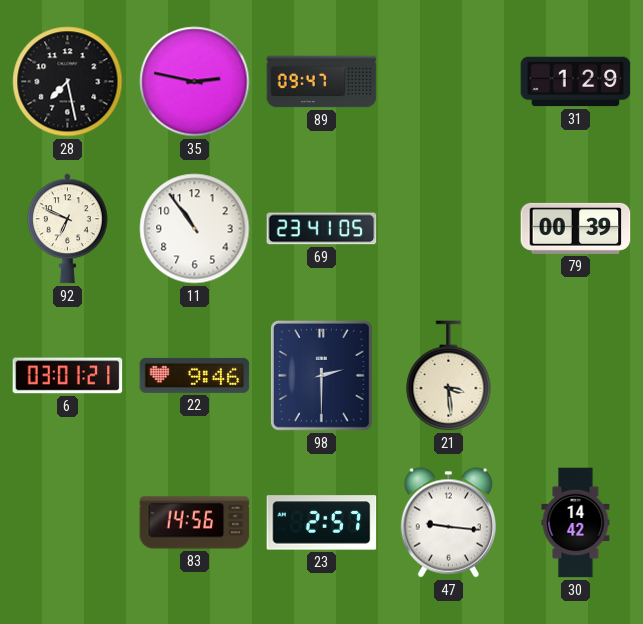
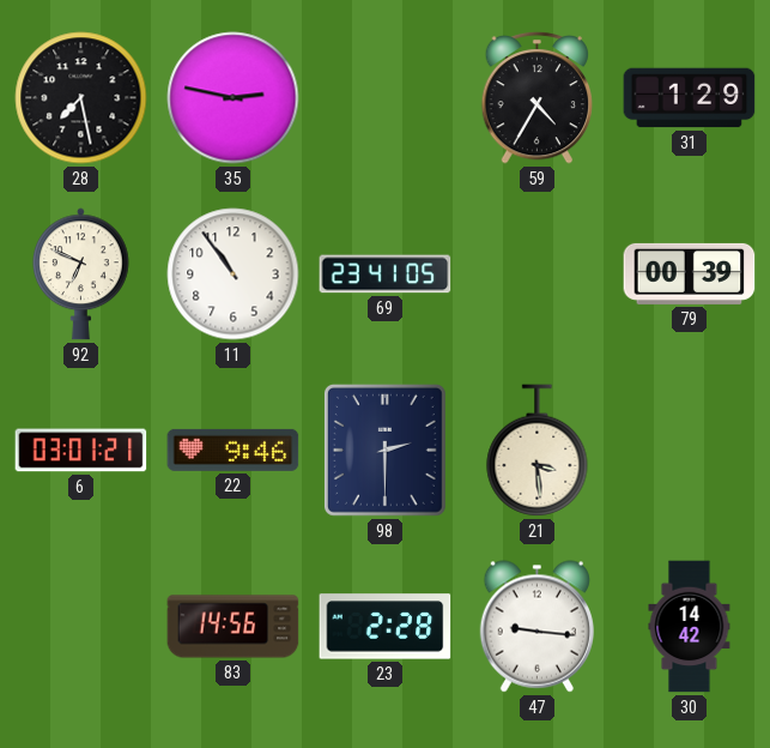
89: 09:47 -> none (322, 82)
59: none -> 4:35 (538, 97)
23: 2:57 -> 2:28 (386, 627)
